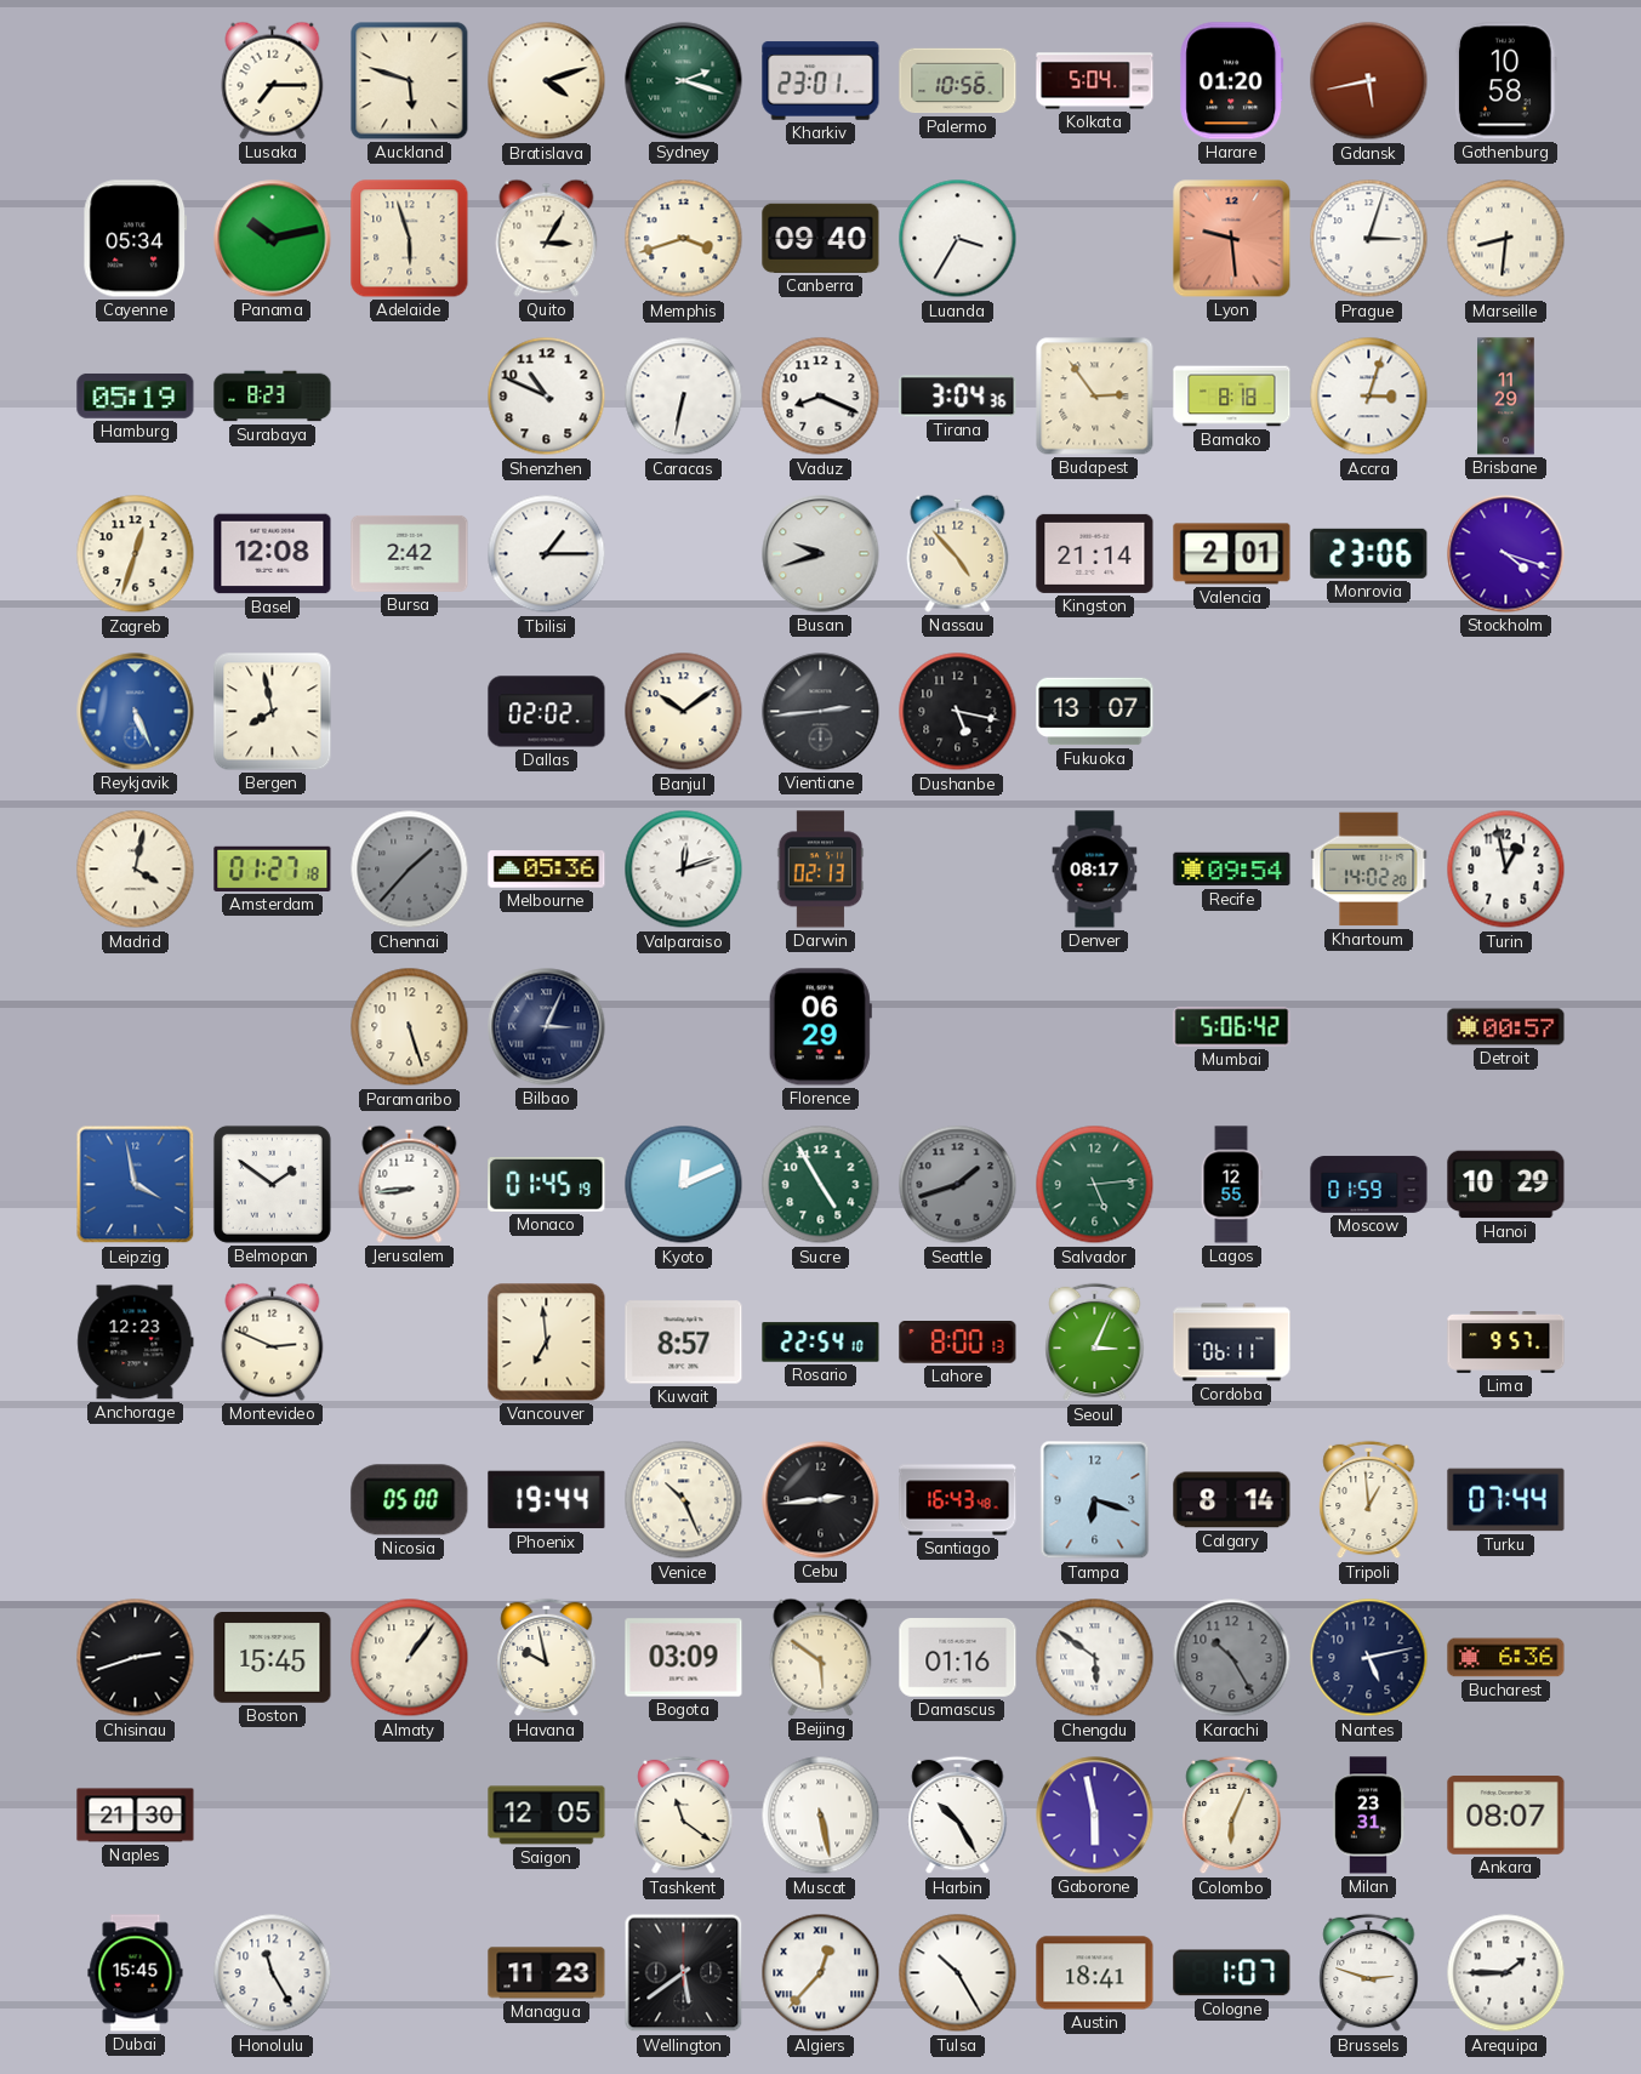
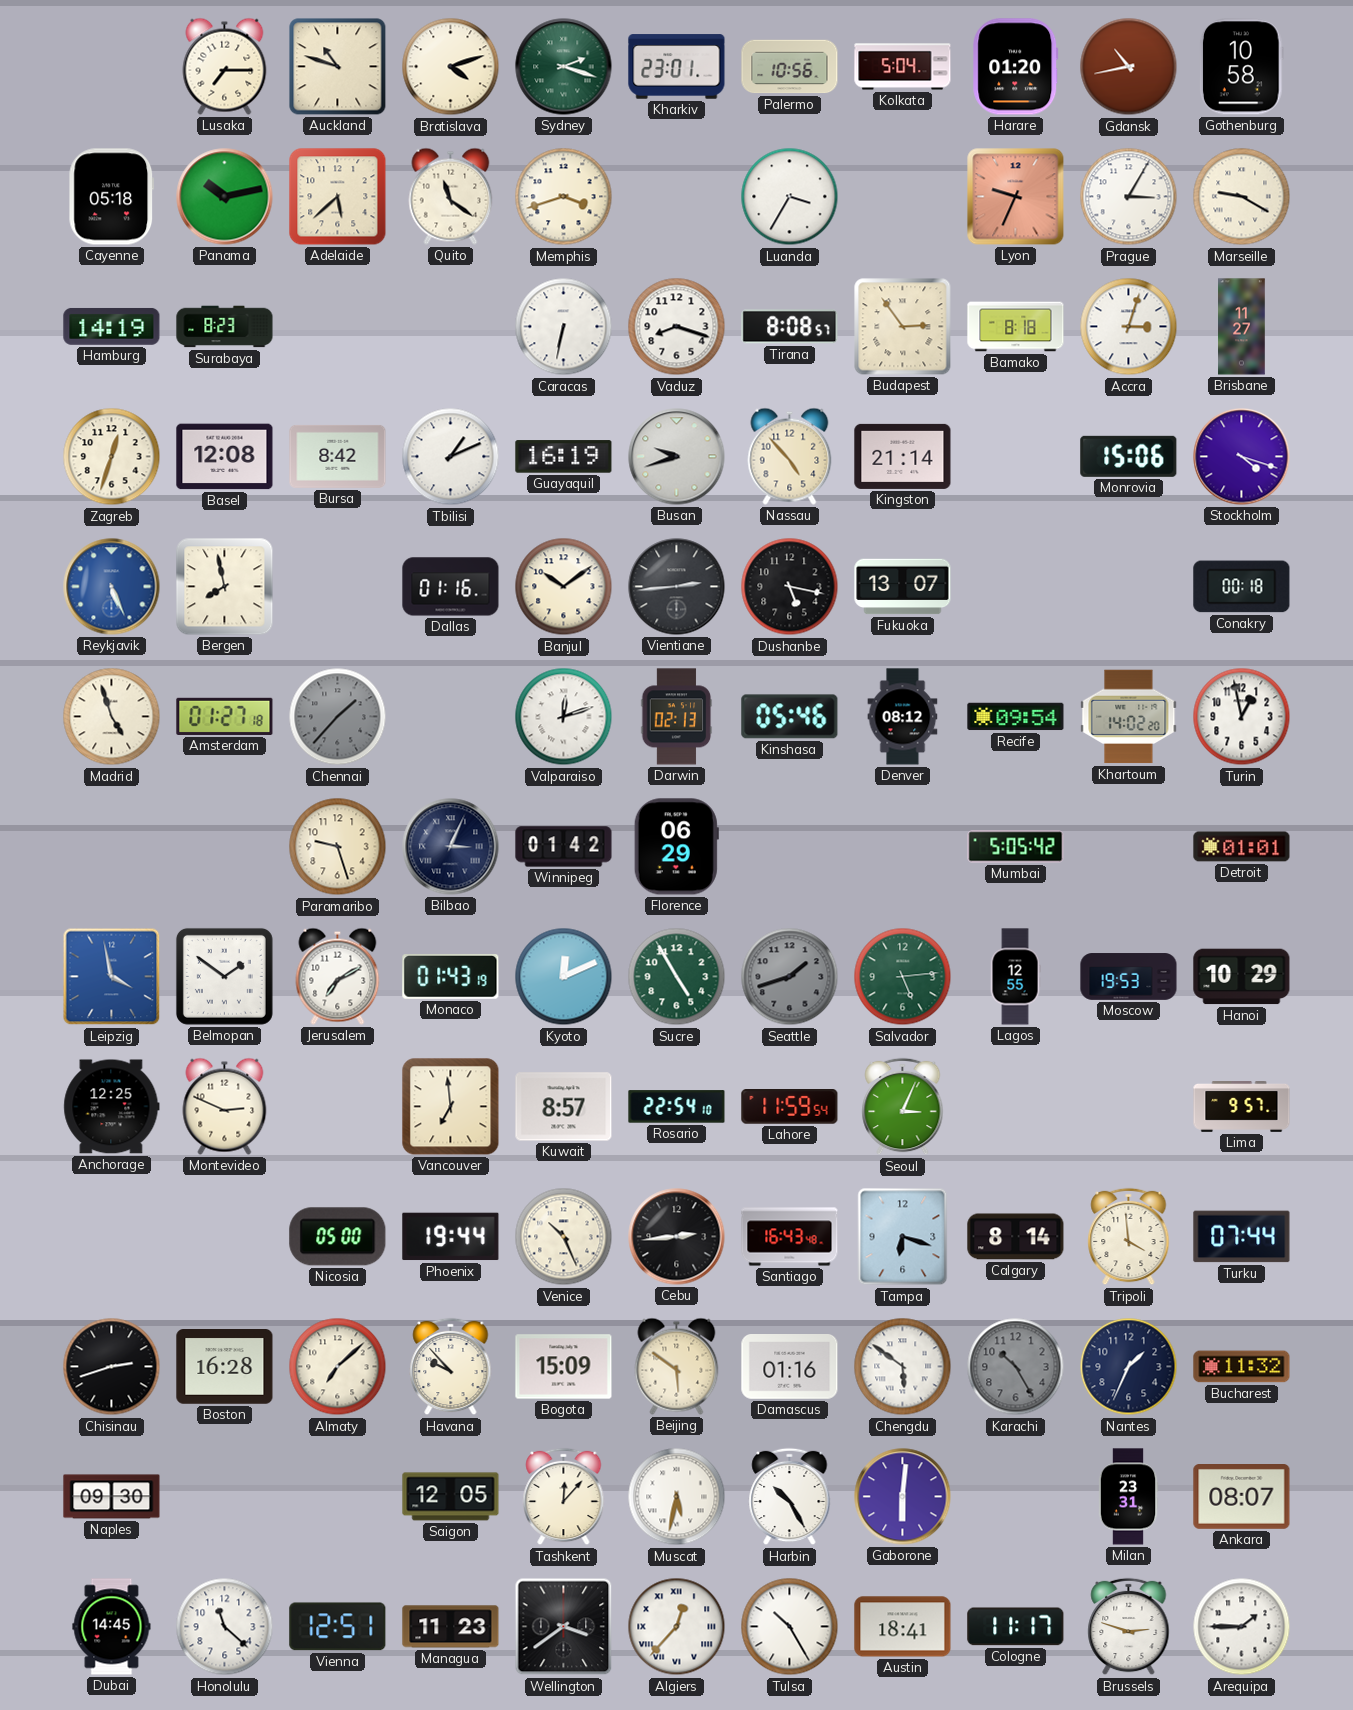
Auckland: 5:48 -> 10:48 (338, 67)
Gdansk: 5:43 -> 10:43 (1129, 67)
Cayenne: 05:34 -> 05:18 (112, 197)
Adelaide: 5:57 -> 5:38 (338, 197)
Quito: 3:05 -> 11:21 (451, 196)
Canberra: 09:40 -> none (821, 238)
Lyon: 9:29 -> 9:34 (1016, 197)
Prague: 3:03 -> 3:05 (1129, 197)
Marseille: 8:31 -> 9:20 (1242, 197)
Hamburg: 05:19 -> 14:19 (112, 326)
Shenzhen: 10:49 -> none (547, 397)
Vaduz: 8:19 -> 8:18 (677, 327)
Tirana: 3:04 -> 8:08 (790, 327)
Brisbane: 11:29 -> 11:27 (1242, 327)
Bursa: 2:42 -> 8:42 (338, 456)
Tbilisi: 1:15 -> 1:11 (451, 457)
Guayaquil: none -> 16:19 (564, 457)
Valencia: 2:01 -> none (1232, 554)
Monrovia: 23:06 -> 15:06 (1129, 456)
Dallas: 02:02 -> 01:16 (451, 587)
Conakry: none -> 00:18 (1242, 587)
Madrid: 4:02 -> 4:57 (112, 717)
Melbourne: 05:36 -> none (547, 870)
Kinshasa: none -> 05:46 (790, 717)
Denver: 08:17 -> 08:12 (903, 717)
Paramaribo: 5:27 -> 9:27 (338, 847)
Winnipeg: none -> 01:42 (564, 847)
Mumbai: 5:06 -> 5:05 (1016, 847)
Detroit: 00:57 -> 01:01 (1242, 847)
Jerusalem: 8:44 -> 7:10 (338, 976)
Monaco: 01:45 -> 01:43 (451, 977)
Moscow: 01:59 -> 19:53 (1129, 977)
Anchorage: 12:23 -> 12:25 (112, 1107)
Lahore: 8:00 -> 11:59 (790, 1107)
Cordoba: 06:11 -> none (1232, 1343)
Tripoli: 12:59 -> 3:59 (1129, 1237)
Boston: 15:45 -> 16:28 (225, 1367)
Almaty: 1:06 -> 7:08 (338, 1367)
Havana: 9:58 -> 9:53 (451, 1367)
Bogota: 03:09 -> 15:09 (564, 1367)
Nantes: 5:13 -> 1:34 (1129, 1367)
Bucharest: 6:36 -> 11:32 (1242, 1367)
Naples: 21:30 -> 09:30 (112, 1497)
Tashkent: 11:21 -> 12:07 (564, 1497)
Muscat: 5:28 -> 5:32 (677, 1497)
Gaborone: 5:58 -> 6:01 (903, 1497)
Colombo: 6:04 -> none (1232, 1816)
Dubai: 15:45 -> 14:45 (112, 1627)
Honolulu: 11:25 -> 11:22 (225, 1627)
Vienna: none -> 12:51 (338, 1627)
Wellington: 5:39 -> 3:39 (564, 1627)
Cologne: 1:07 -> 11:17 (1016, 1627)
